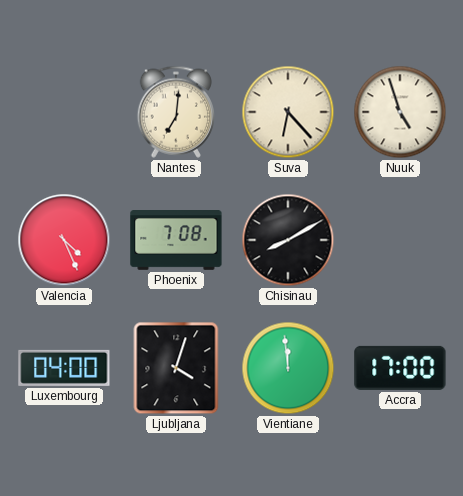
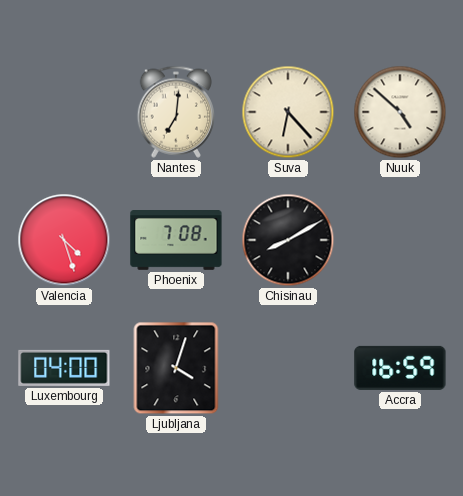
Nuuk: 4:57 -> 4:52 (400, 112)
Valencia: 4:26 -> 4:27 (64, 240)
Vientiane: 11:59 -> none (288, 368)
Accra: 17:00 -> 16:59 (400, 368)
